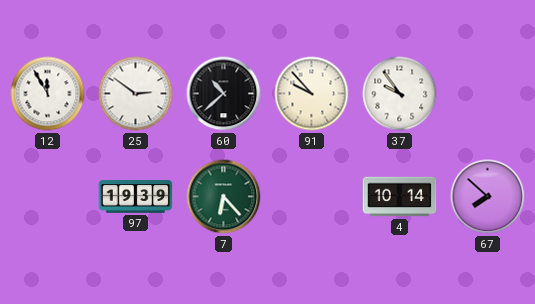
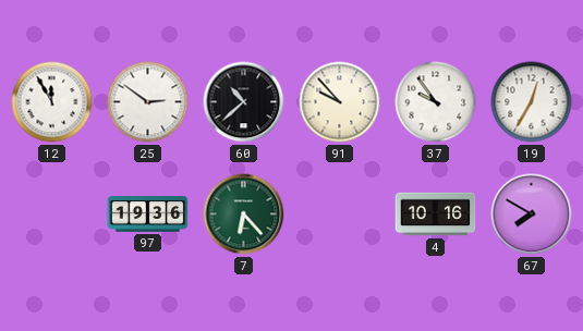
19: none -> 12:35 (532, 102)
97: 19:39 -> 19:36 (148, 214)
4: 10:14 -> 10:16 (436, 214)
67: 7:52 -> 7:50 (532, 214)
